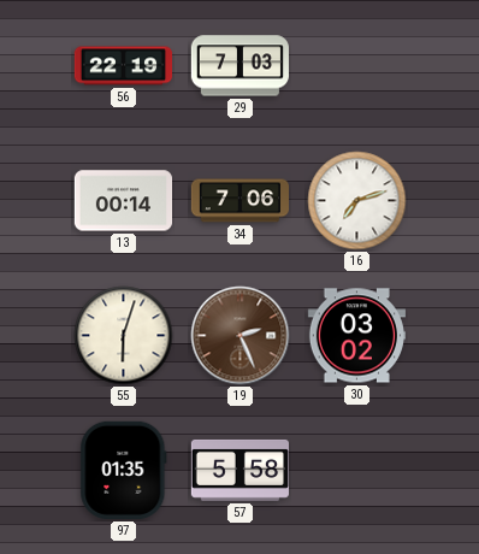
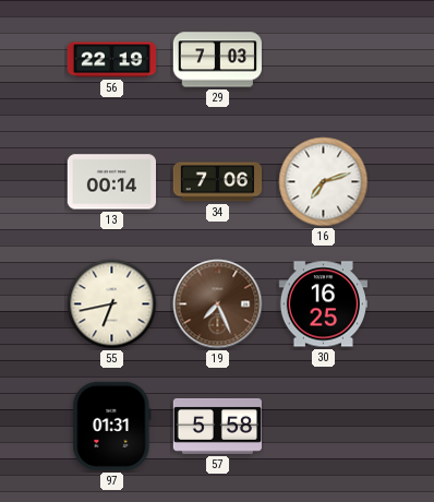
55: 6:03 -> 6:43 (112, 304)
19: 2:26 -> 7:26 (218, 304)
30: 03:02 -> 16:25 (323, 304)
97: 01:35 -> 01:31 (112, 426)
